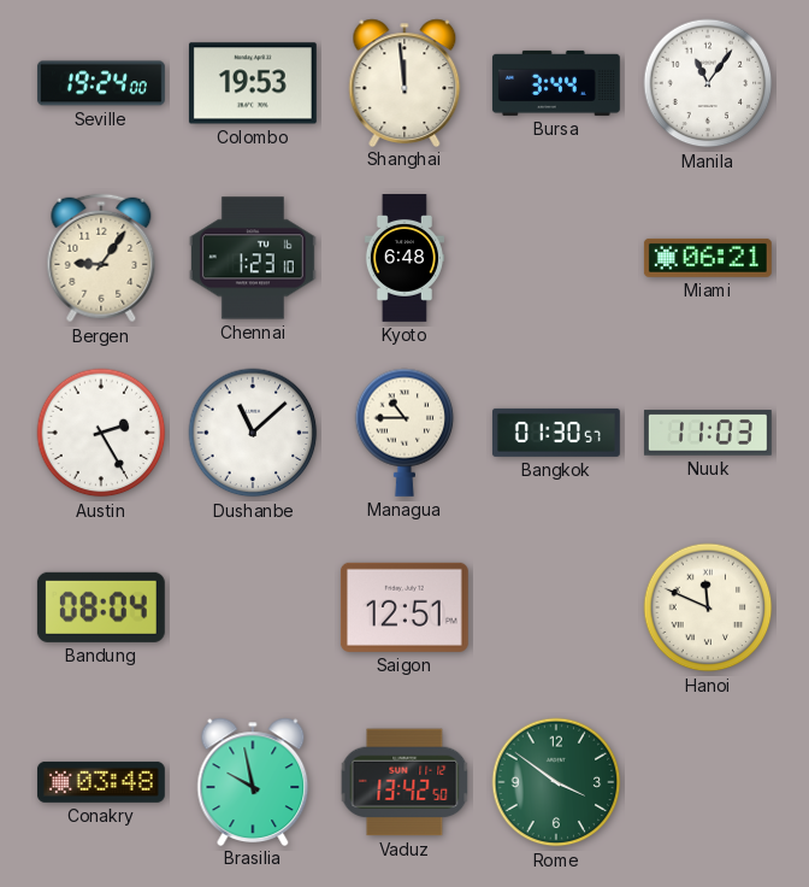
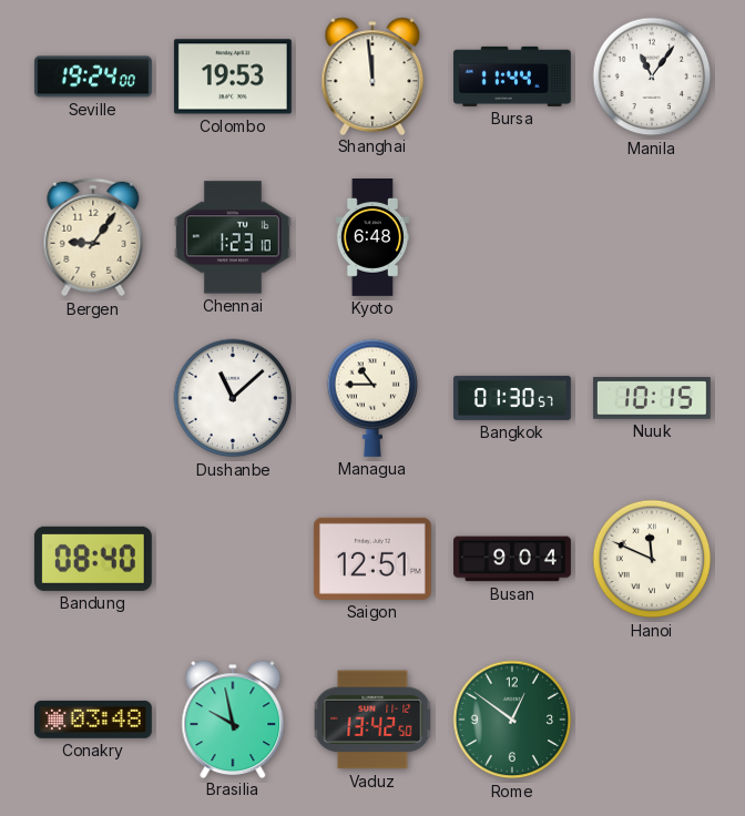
Bursa: 3:44 -> 11:44 (512, 76)
Miami: 06:21 -> none (708, 258)
Austin: 2:25 -> none (101, 433)
Nuuk: 11:03 -> 10:15 (652, 398)
Bandung: 08:04 -> 08:40 (93, 559)
Busan: none -> 9:04 (513, 559)
Rome: 3:51 -> 12:51 (512, 720)
